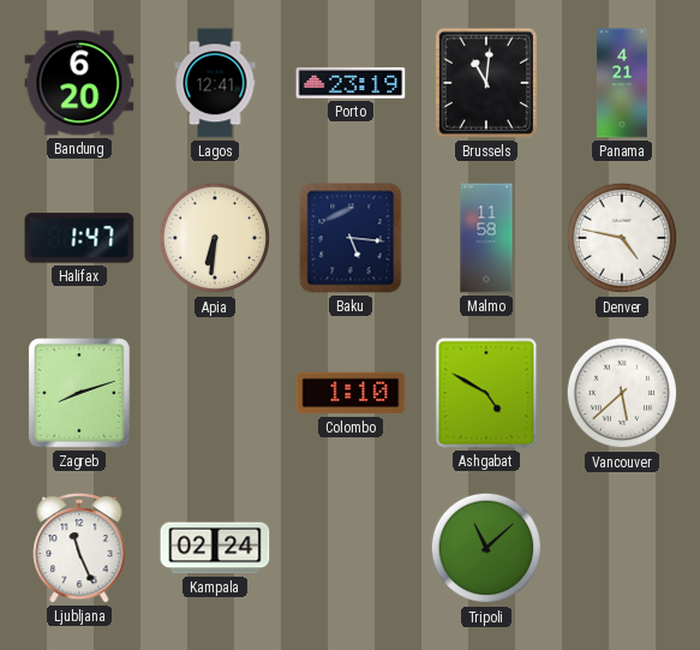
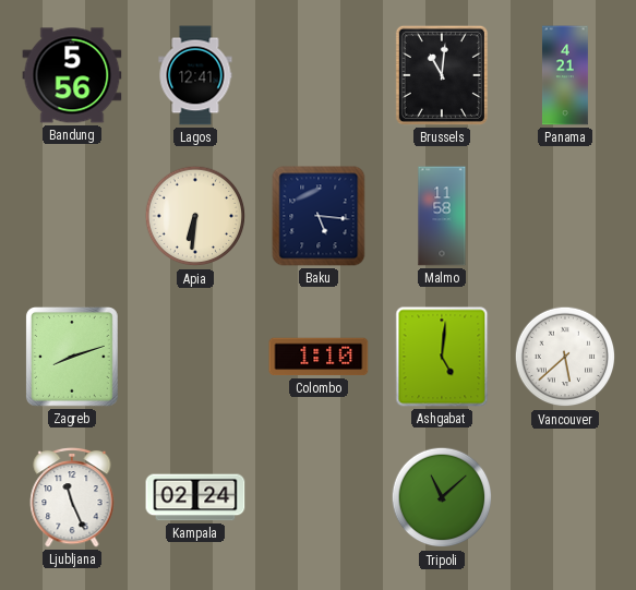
Bandung: 6:20 -> 5:56 (72, 75)
Porto: 23:19 -> none (351, 83)
Halifax: 1:47 -> none (79, 238)
Denver: 4:47 -> none (622, 238)
Ashgabat: 4:50 -> 5:01 (442, 357)
